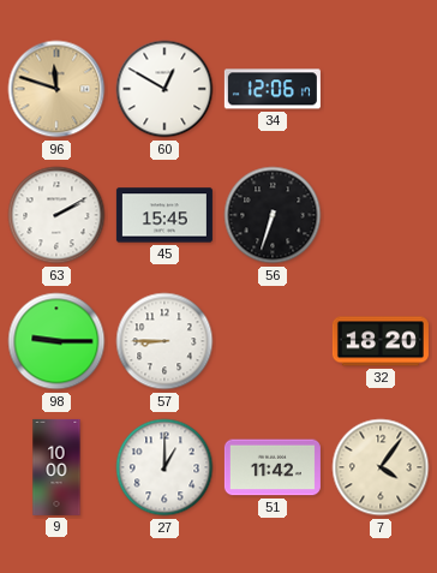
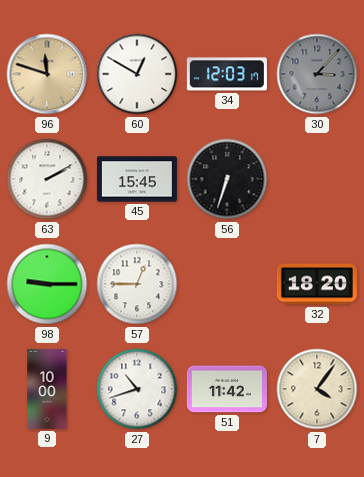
34: 12:06 -> 12:03 (227, 74)
30: none -> 3:07 (317, 74)
57: 8:45 -> 12:45 (137, 284)
27: 1:00 -> 10:42 (137, 389)
